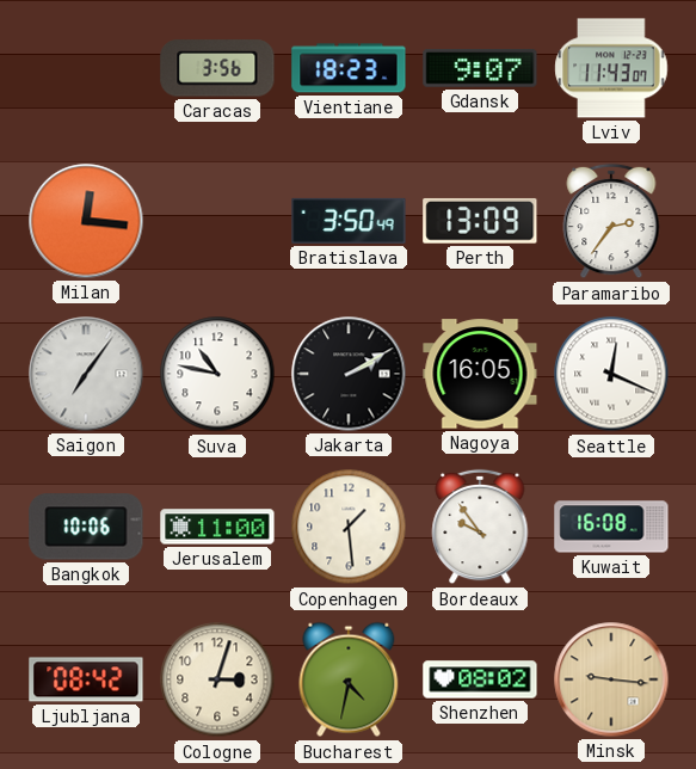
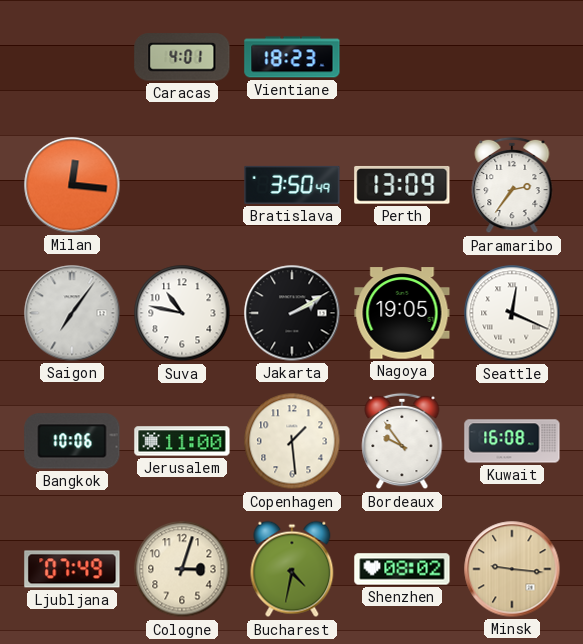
Caracas: 3:56 -> 4:01 (182, 57)
Gdansk: 9:07 -> none (480, 69)
Lviv: 11:43 -> none (611, 68)
Nagoya: 16:05 -> 19:05 (402, 313)
Ljubljana: 08:42 -> 07:49 (72, 569)
